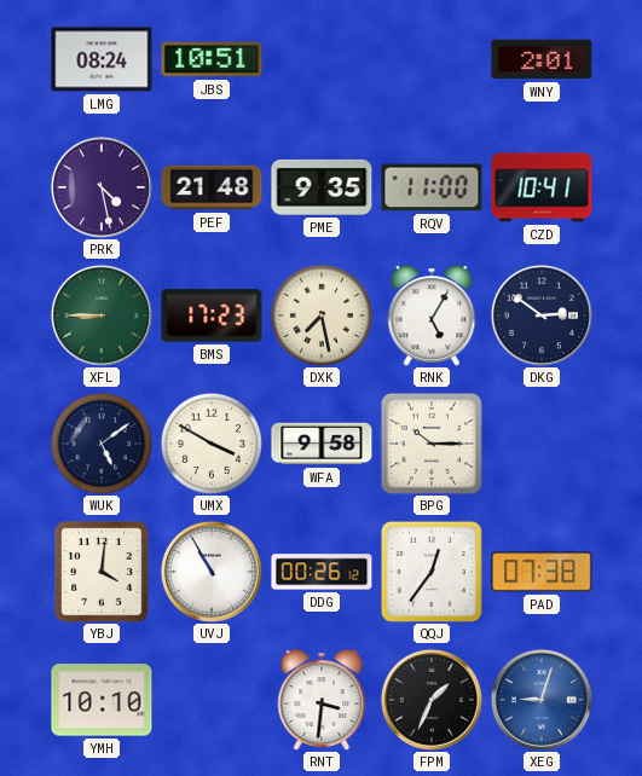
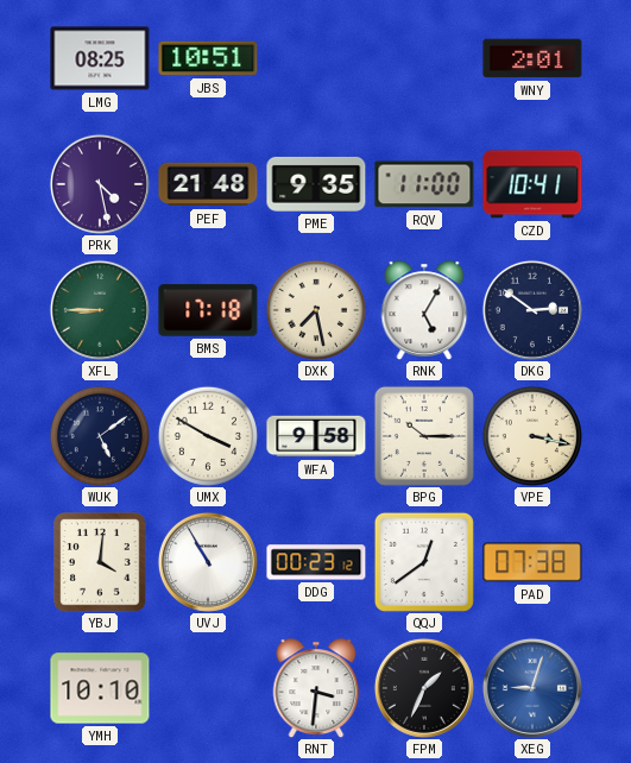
LMG: 08:24 -> 08:25 (100, 58)
BMS: 17:23 -> 17:18 (208, 310)
VPE: none -> 3:17 (532, 436)
DDG: 00:26 -> 00:23 (316, 562)
QQJ: 12:36 -> 12:39 (424, 562)
